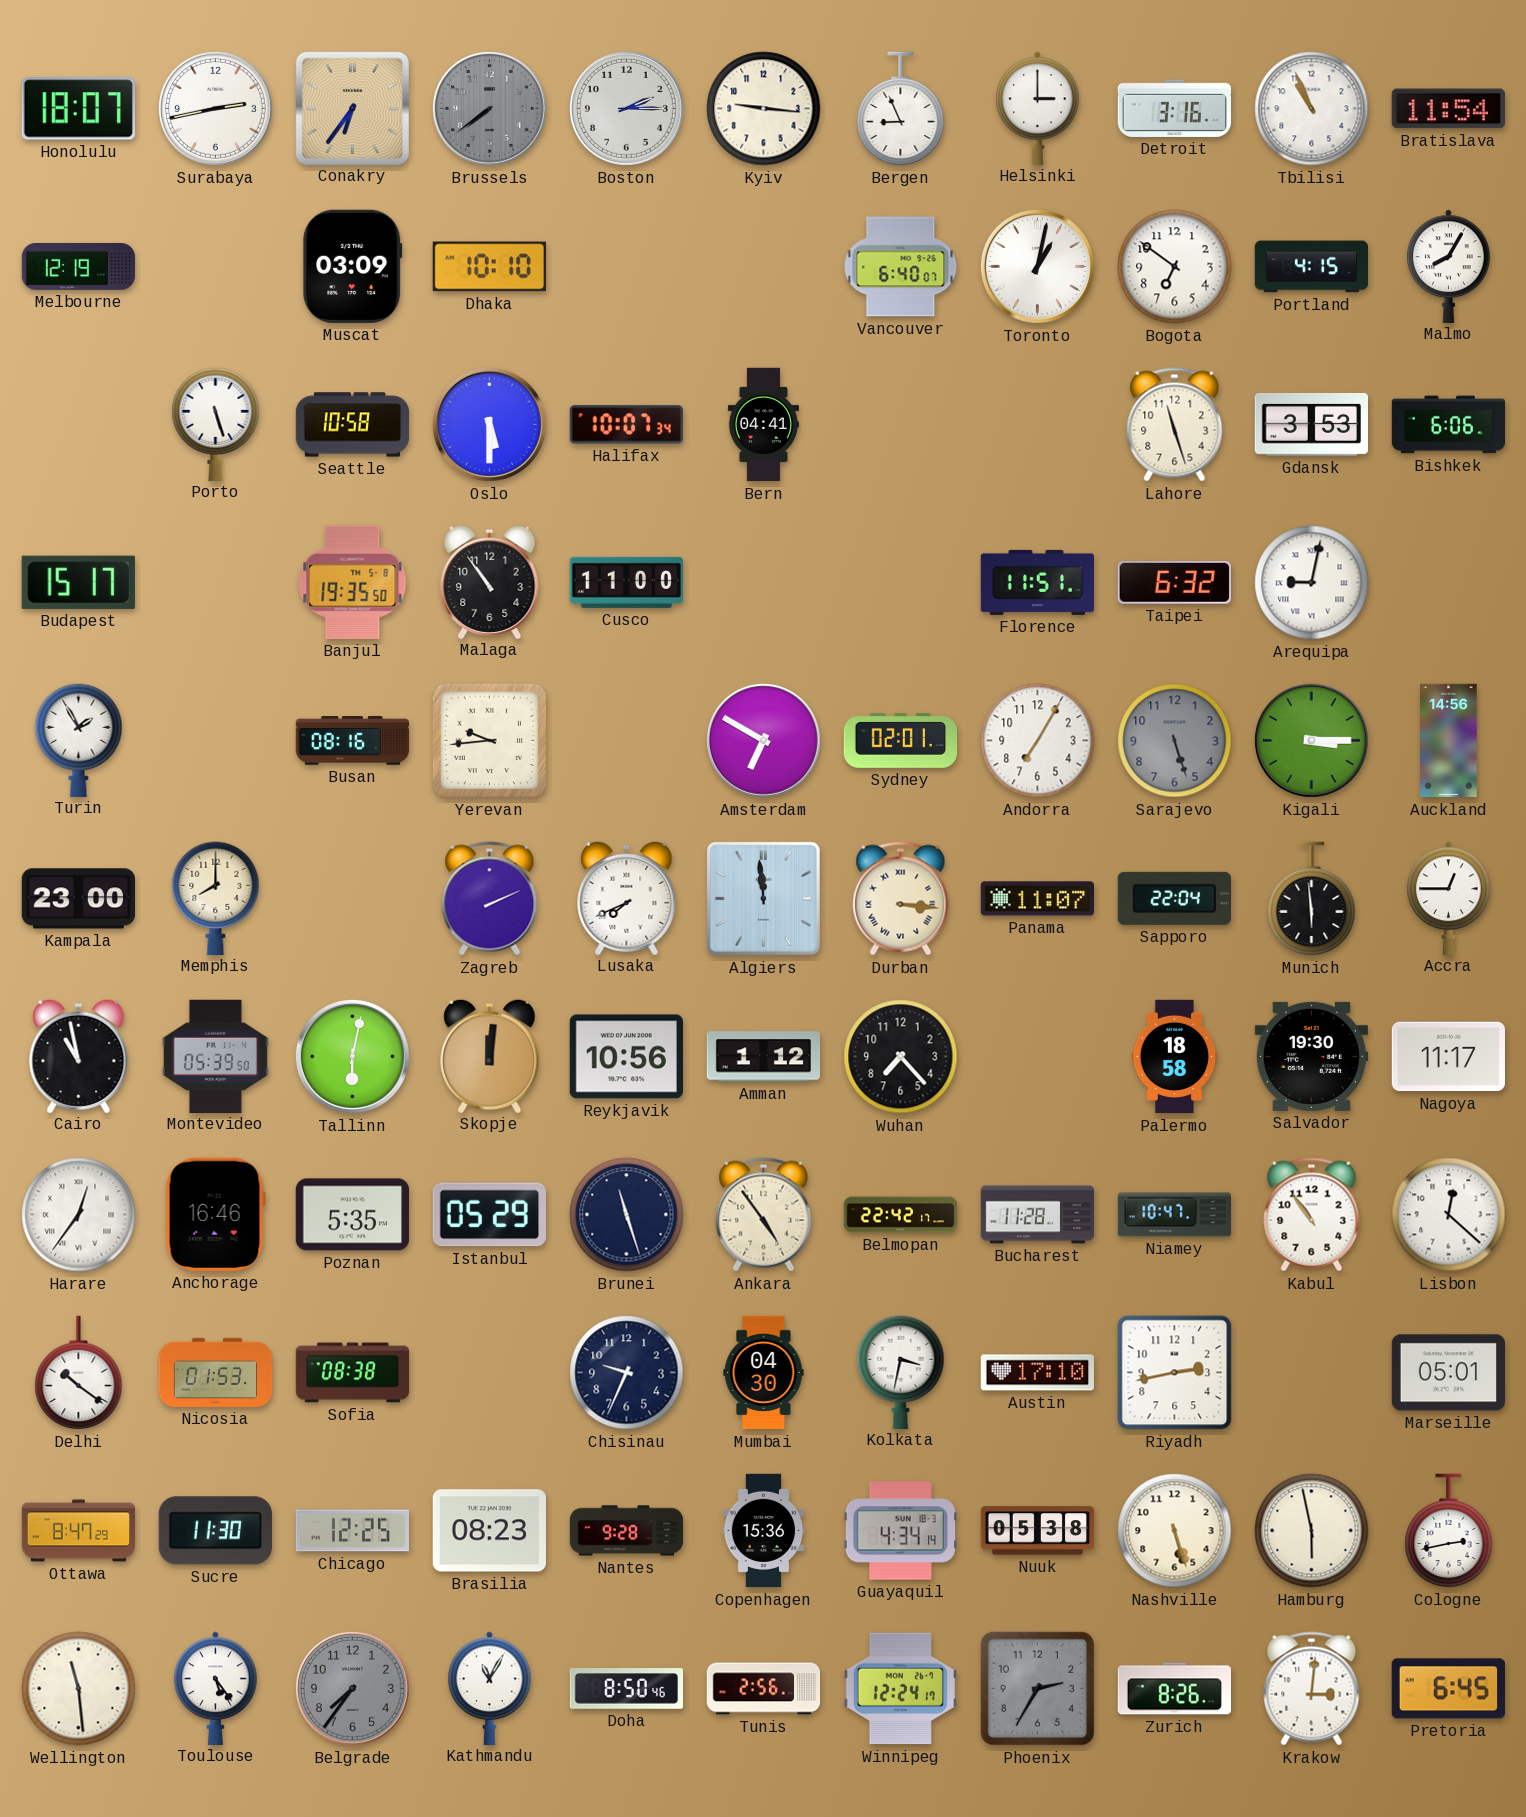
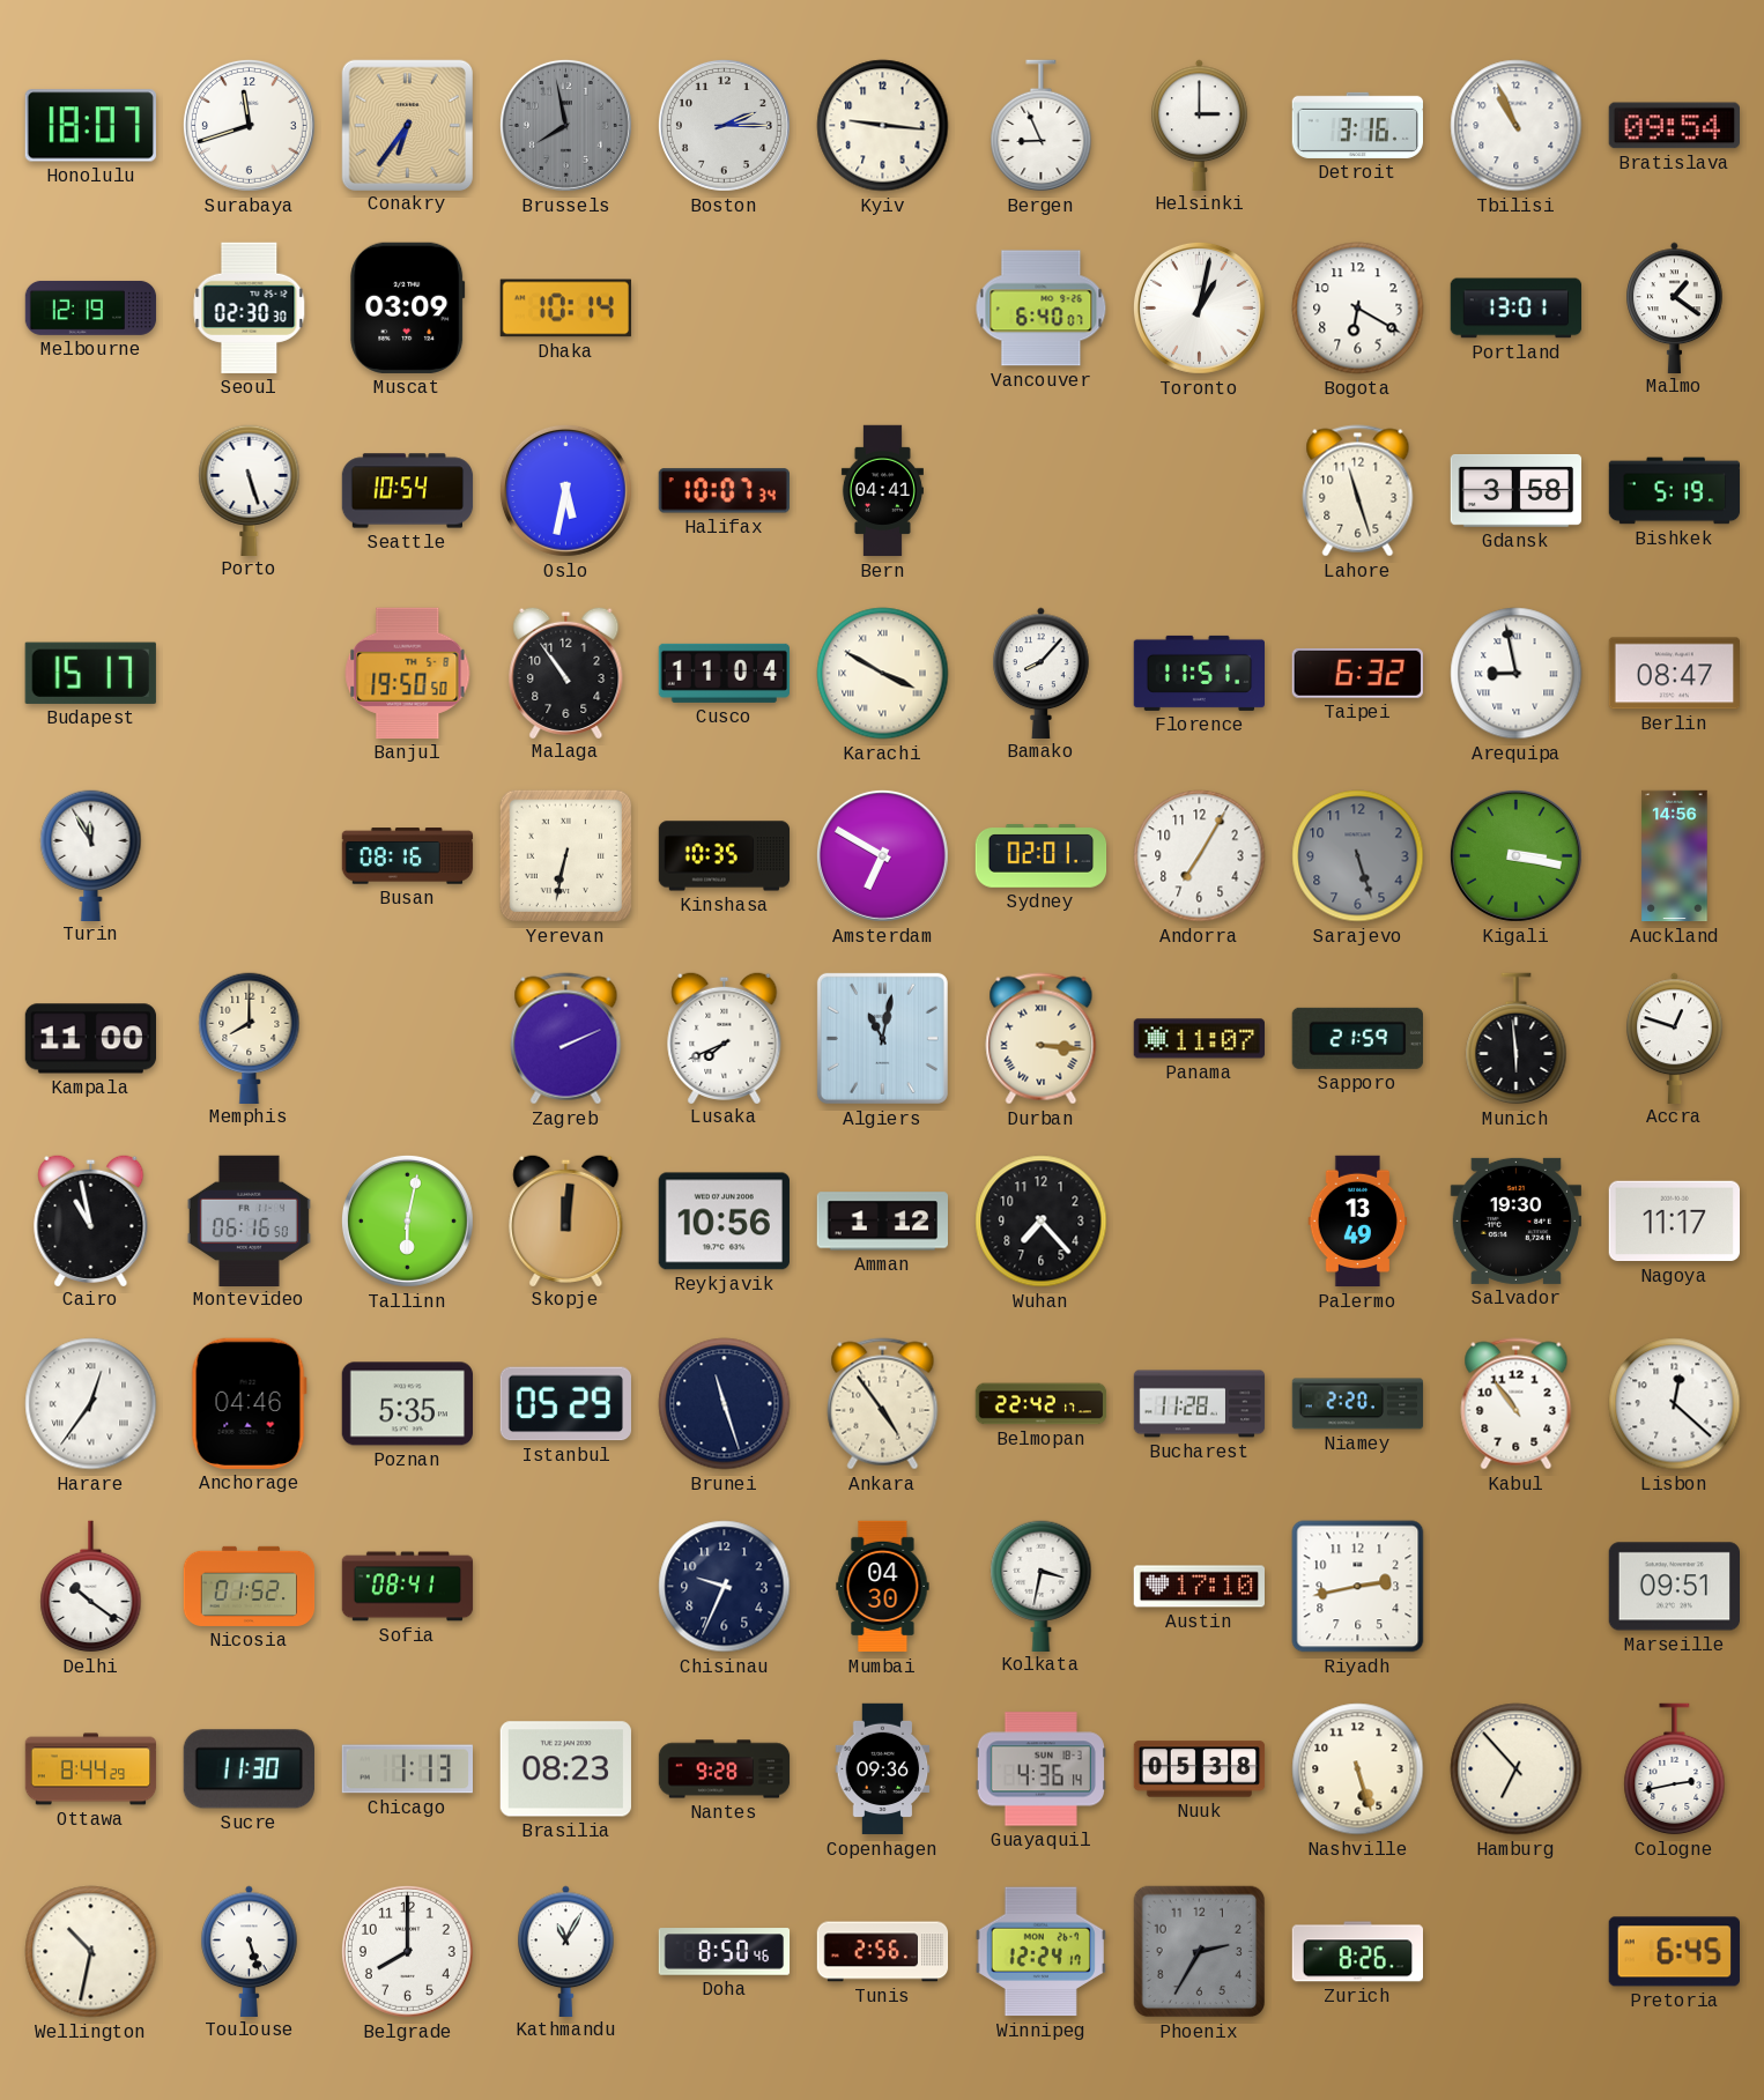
Surabaya: 2:43 -> 11:42 (249, 125)
Brussels: 7:39 -> 7:58 (565, 125)
Bratislava: 11:54 -> 09:54 (1674, 126)
Seoul: none -> 02:30 (250, 307)
Dhaka: 10:10 -> 10:14 (565, 309)
Bogota: 6:51 -> 6:20 (1358, 309)
Portland: 4:15 -> 13:01 (1515, 309)
Malmo: 8:05 -> 1:21 (1675, 307)
Seattle: 10:58 -> 10:54 (408, 491)
Oslo: 5:30 -> 5:32 (565, 490)
Gdansk: 3:53 -> 3:58 (1517, 491)
Bishkek: 6:06 -> 5:19 (1675, 491)
Banjul: 19:35 -> 19:50 (408, 673)
Cusco: 11:00 -> 11:04 (724, 673)
Karachi: none -> 3:50 (883, 674)
Bamako: none -> 8:07 (1042, 673)
Arequipa: 9:02 -> 8:58 (1517, 674)
Berlin: none -> 08:47 (1674, 674)
Turin: 1:55 -> 11:55 (91, 855)
Yerevan: 9:44 -> 6:32 (566, 856)
Kinshasa: none -> 10:35 (725, 856)
Kigali: 3:15 -> 3:17 (1515, 855)
Kampala: 23:00 -> 11:00 (90, 1039)
Algiers: 11:59 -> 11:02 (882, 1038)
Sapporo: 22:04 -> 21:59 (1357, 1038)
Accra: 12:45 -> 12:48 (1675, 1038)
Montevideo: 05:39 -> 06:16 (249, 1220)
Palermo: 18:58 -> 13:49 (1358, 1222)
Anchorage: 16:46 -> 04:46 (249, 1403)
Niamey: 10:47 -> 2:20 (1358, 1404)
Nicosia: 01:53 -> 01:52 (250, 1586)
Sofia: 08:38 -> 08:41 (408, 1587)
Marseille: 05:01 -> 09:51 (1674, 1587)
Ottawa: 8:47 -> 8:44 (91, 1769)
Chicago: 12:25 -> 1:13 (407, 1769)
Copenhagen: 15:36 -> 09:36 (883, 1769)
Guayaquil: 4:34 -> 4:36 (1040, 1769)
Hamburg: 5:58 -> 6:53 (1517, 1769)
Wellington: 11:29 -> 10:32 (91, 1952)
Toulouse: 5:24 -> 5:27 (250, 1951)
Belgrade: 7:36 -> 8:00 (407, 1951)
Belgrade dial: grey -> white (407, 1951)
Krakow: 3:01 -> none (1312, 1689)
